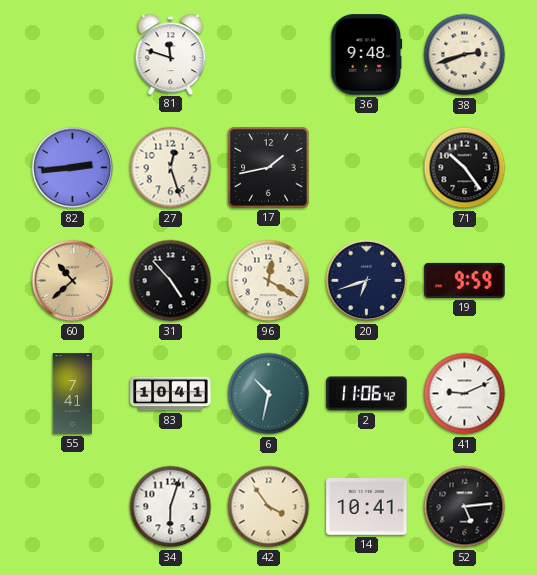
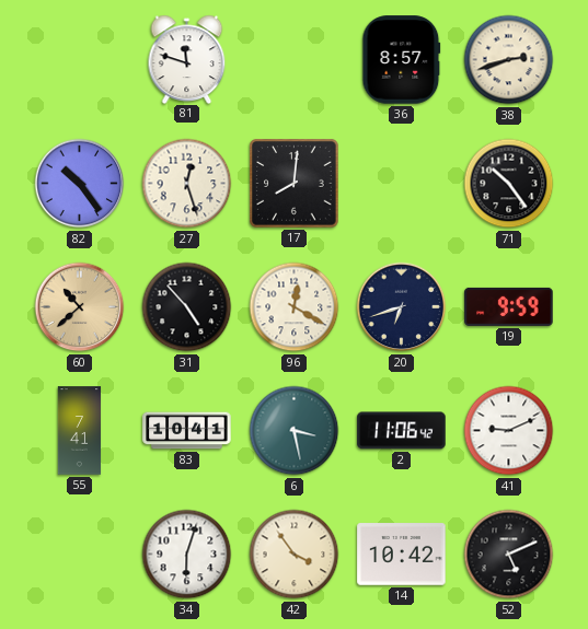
36: 9:48 -> 8:57 (402, 60)
82: 2:44 -> 10:24 (80, 184)
17: 1:43 -> 8:01 (295, 184)
6: 10:32 -> 3:28 (295, 431)
14: 10:41 -> 10:42 (402, 555)
52: 5:14 -> 5:11 (509, 555)
